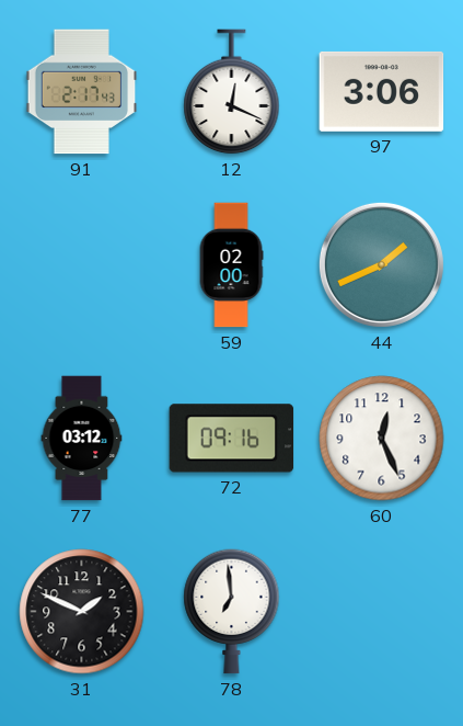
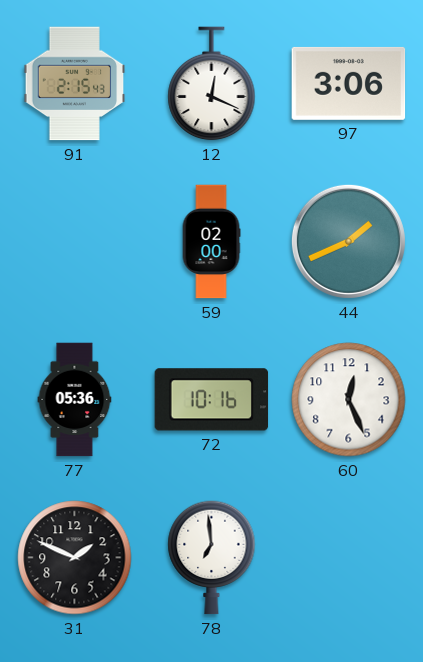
91: 2:17 -> 2:15 (75, 84)
77: 03:12 -> 05:36 (75, 400)
72: 09:16 -> 10:16 (212, 400)
